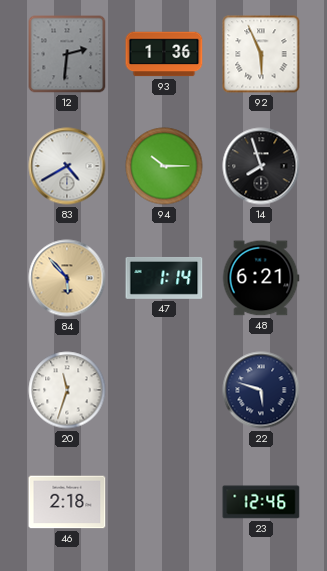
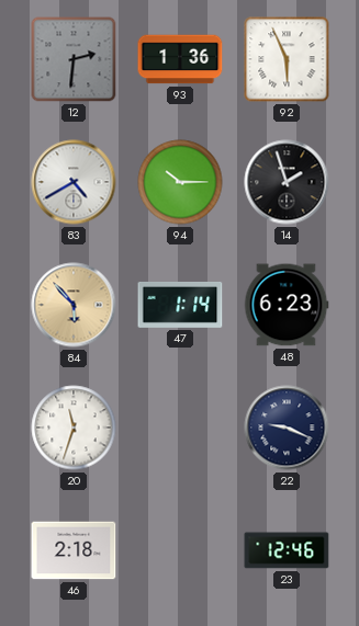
14: 7:57 -> 1:57 (287, 182)
48: 6:21 -> 6:23 (287, 305)
22: 5:48 -> 9:19 (287, 428)
